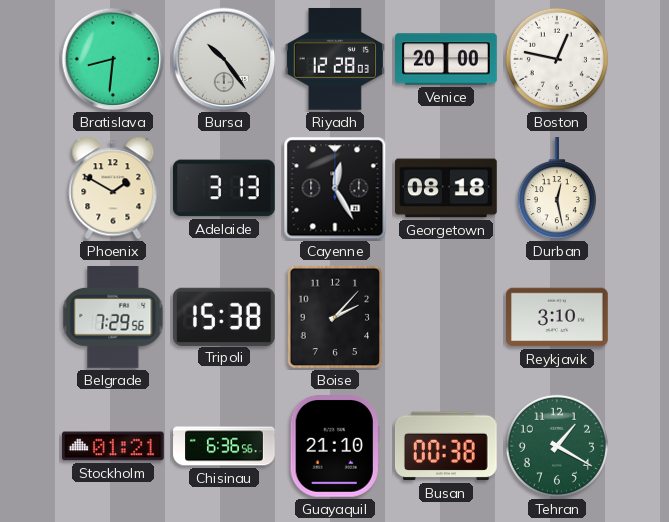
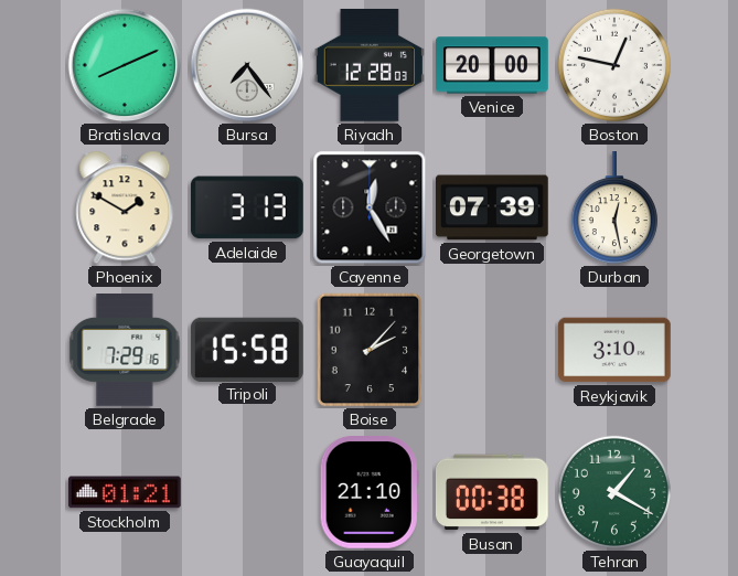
Bratislava: 8:31 -> 8:11 (125, 65)
Bursa: 10:24 -> 7:24 (247, 65)
Georgetown: 08:18 -> 07:39 (493, 207)
Belgrade: 7:29:56 -> 7:29:16 (125, 351)
Tripoli: 15:38 -> 15:58 (247, 349)
Chisinau: 6:36 -> none (224, 446)
